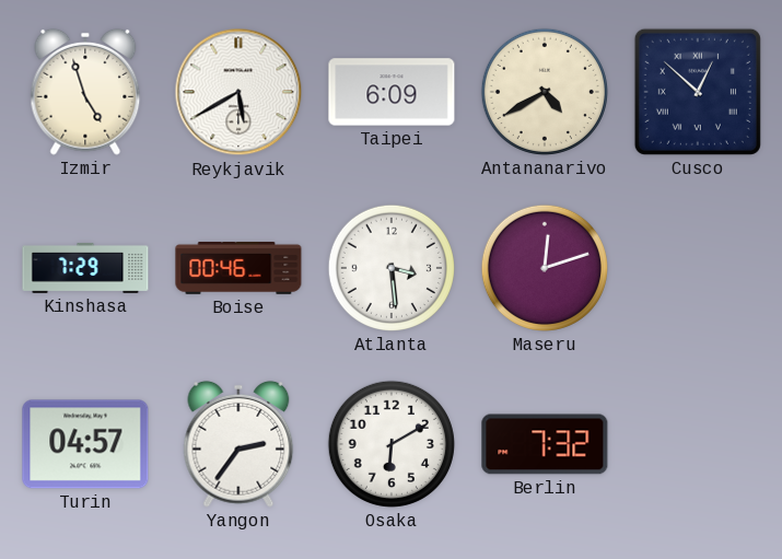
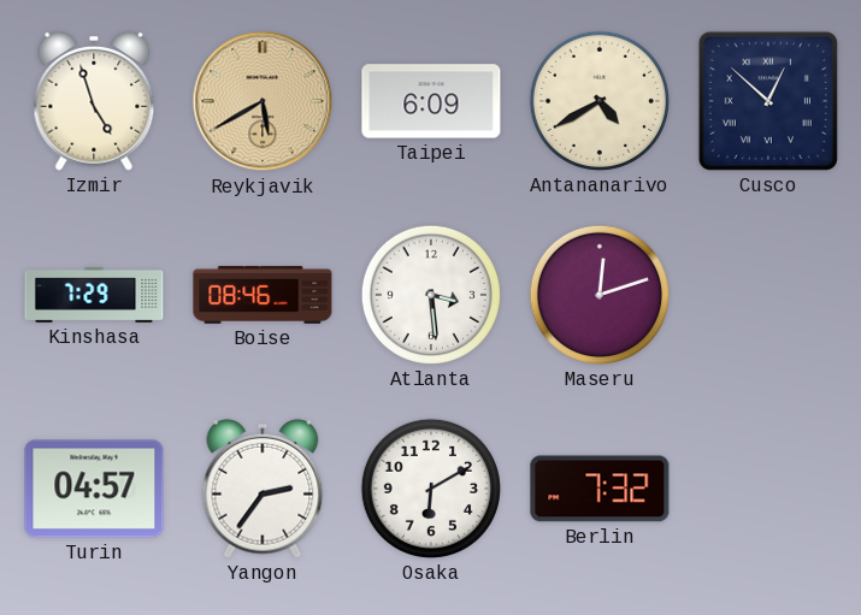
Reykjavik dial: white -> champagne (263, 101)
Boise: 00:46 -> 08:46 (263, 295)
